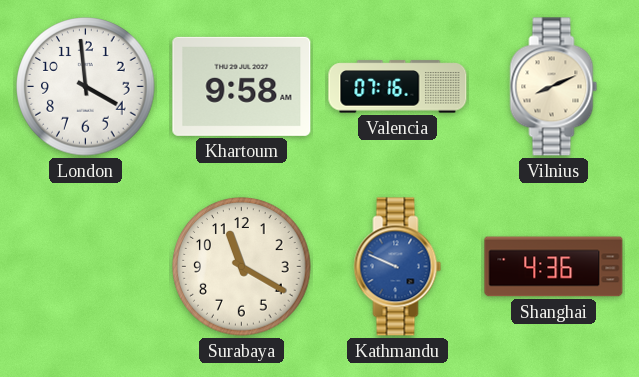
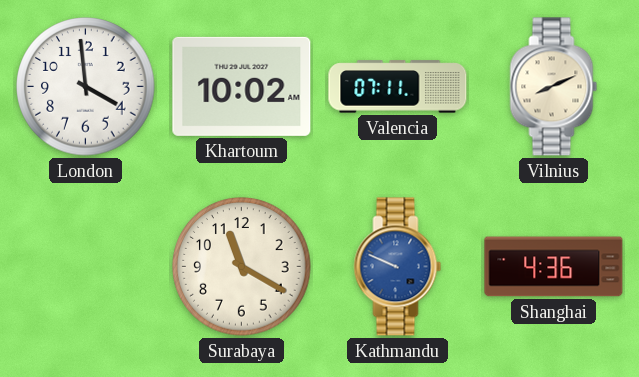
Khartoum: 9:58 -> 10:02 (242, 86)
Valencia: 07:16 -> 07:11 (398, 87)
